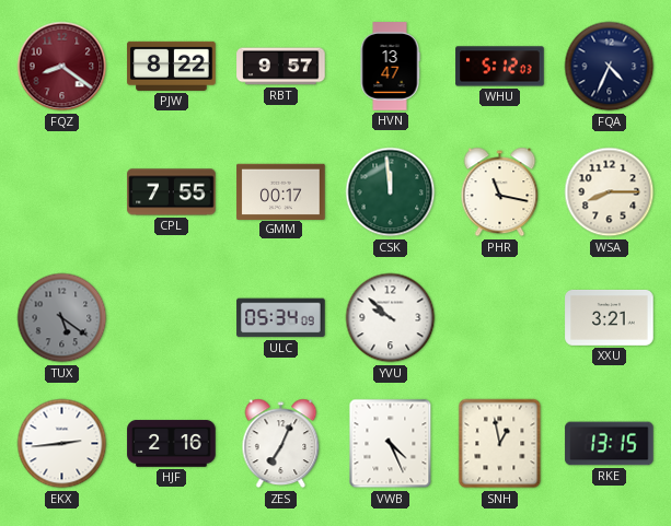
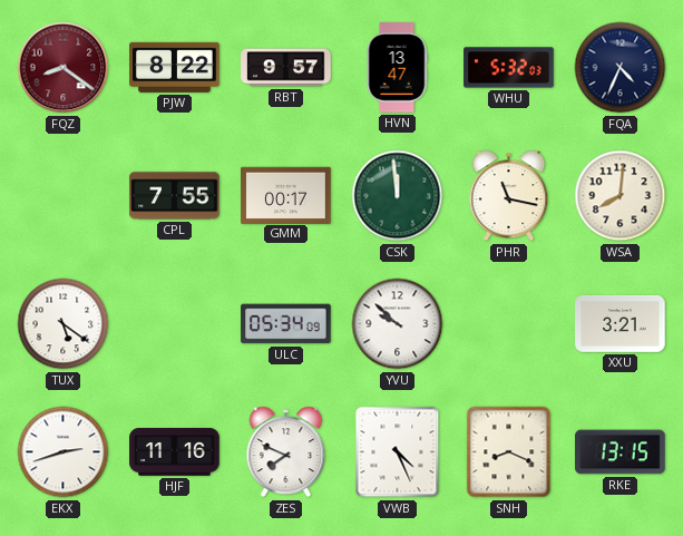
WHU: 5:12 -> 5:32 (509, 68)
WSA: 8:15 -> 8:01 (621, 196)
TUX dial: grey -> white (64, 324)
EKX: 2:44 -> 2:42 (64, 452)
HJF: 2:16 -> 11:16 (175, 452)
ZES: 7:04 -> 7:49 (286, 452)
SNH: 12:58 -> 8:19 (509, 452)
